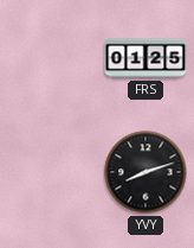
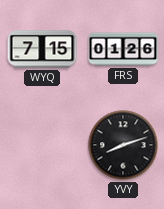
WYQ: none -> 7:15 (42, 49)
FRS: 01:25 -> 01:26 (123, 49)
